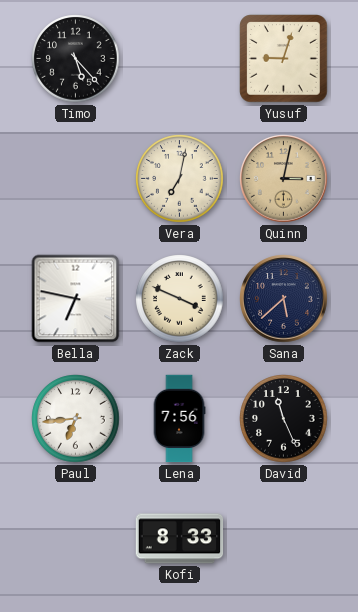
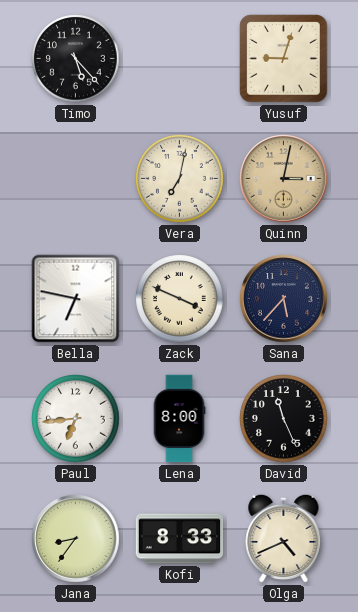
Sana: 5:38 -> 5:37 (284, 299)
Lena: 7:56 -> 8:00 (179, 419)
Jana: none -> 8:36 (76, 539)
Olga: none -> 4:41 (284, 538)
